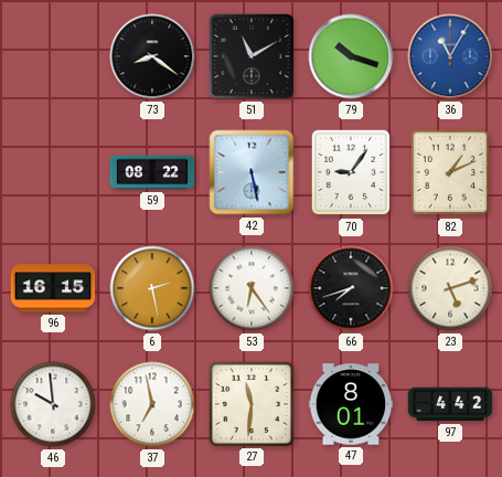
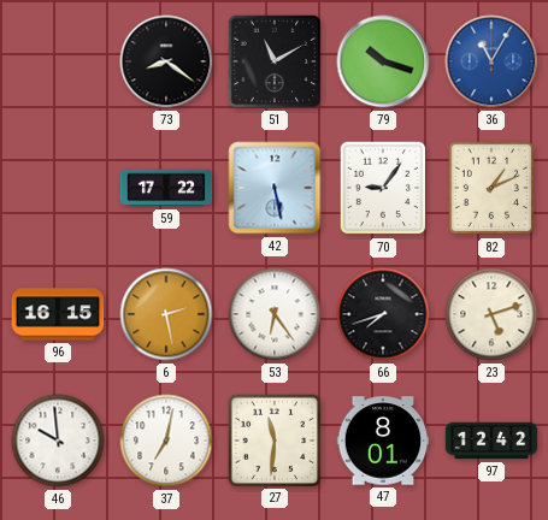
59: 08:22 -> 17:22 (166, 188)
37: 6:58 -> 7:02 (166, 441)
97: 4:42 -> 12:42 (491, 441)
